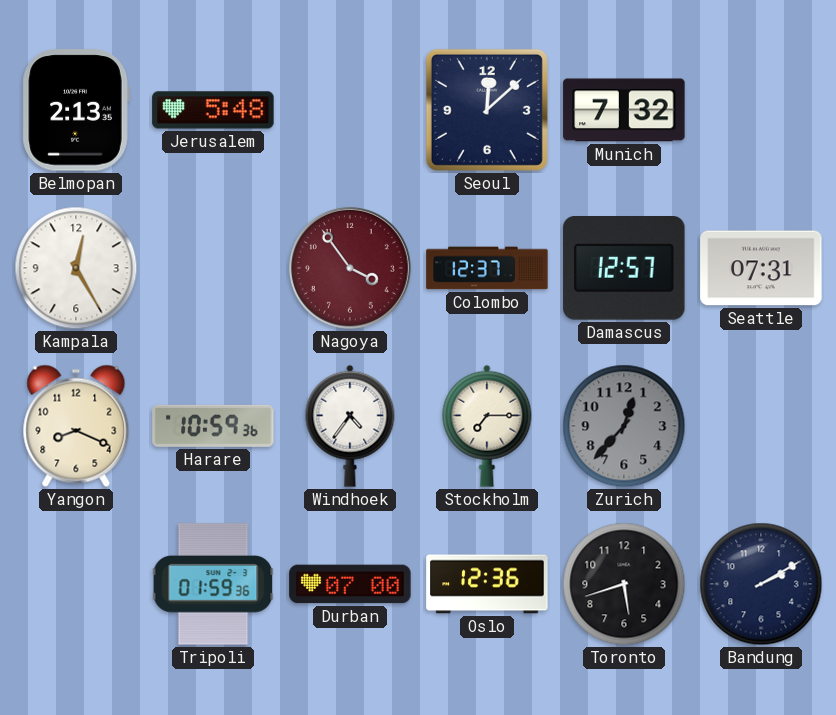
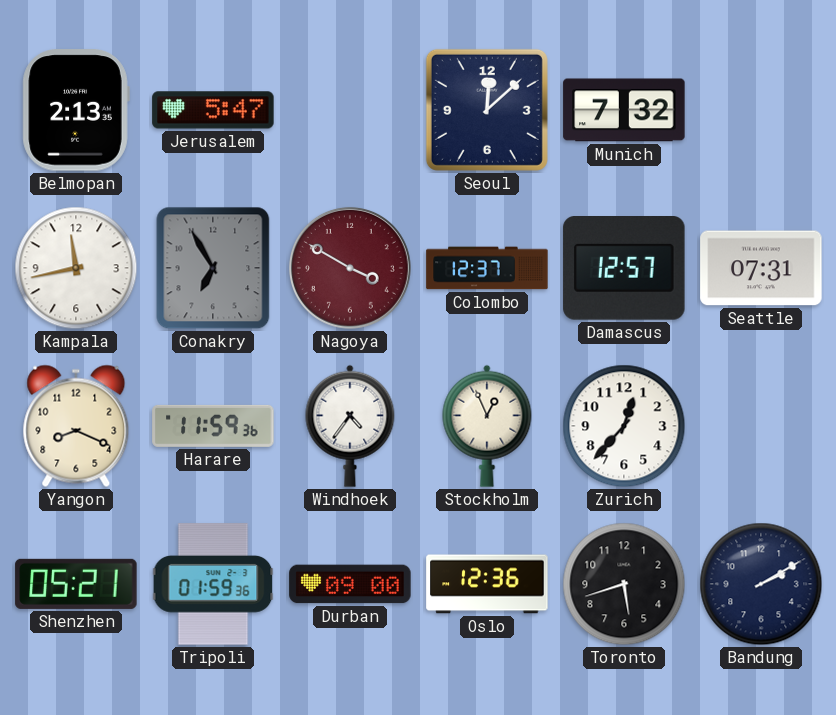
Jerusalem: 5:48 -> 5:47 (213, 110)
Kampala: 12:25 -> 11:43 (76, 268)
Conakry: none -> 6:55 (213, 268)
Nagoya: 3:54 -> 3:50 (350, 268)
Harare: 10:59 -> 11:59 (213, 426)
Stockholm: 7:15 -> 12:56 (487, 426)
Zurich dial: grey -> white (624, 426)
Shenzhen: none -> 05:21 (76, 584)
Durban: 07:00 -> 09:00 (350, 584)
